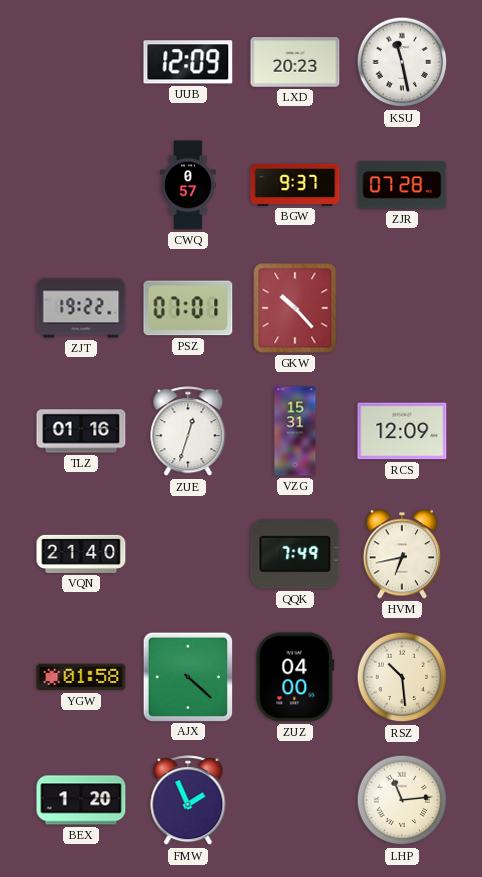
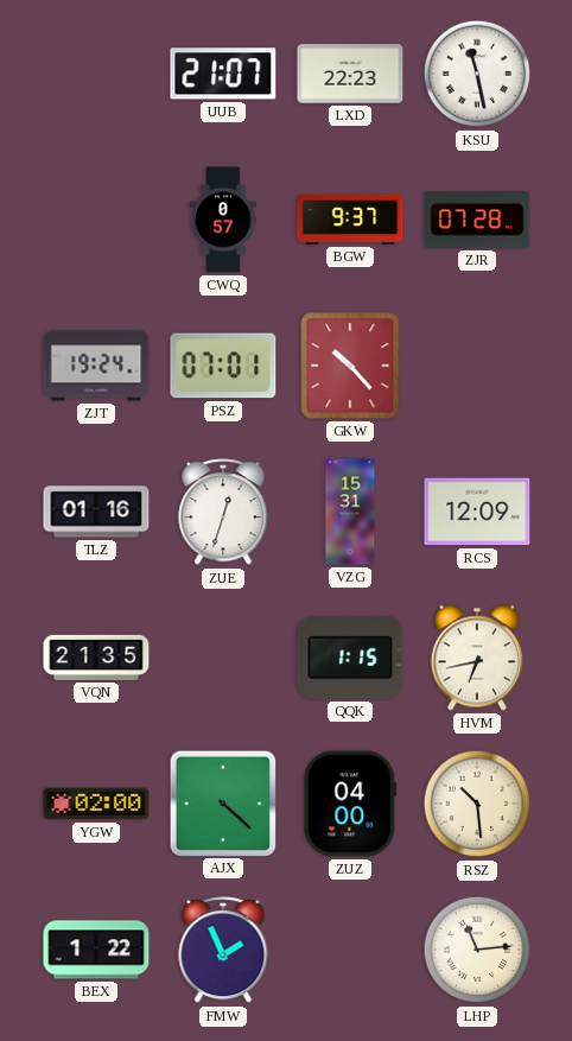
UUB: 12:09 -> 21:07 (223, 74)
LXD: 20:23 -> 22:23 (350, 74)
ZJT: 19:22 -> 19:24 (96, 366)
VQN: 21:40 -> 21:35 (96, 658)
QQK: 7:49 -> 1:15 (350, 658)
YGW: 01:58 -> 02:00 (96, 804)
BEX: 1:20 -> 1:22 (96, 950)
